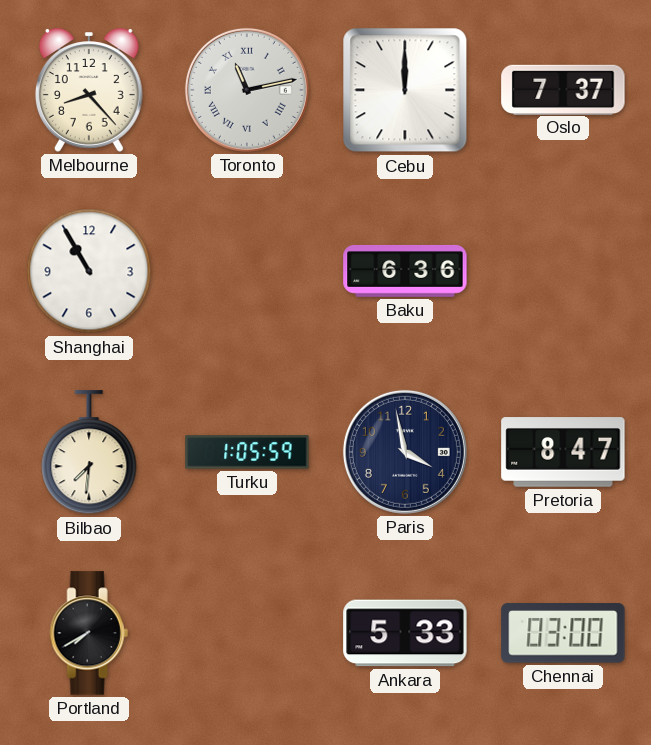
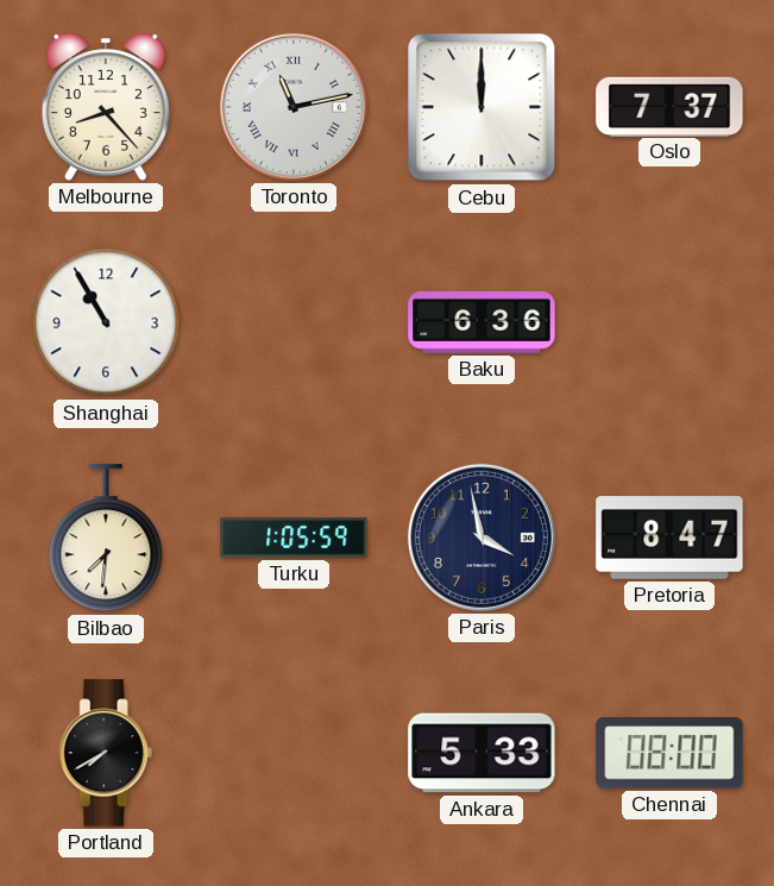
Chennai: 03:00 -> 08:00 (669, 753)
